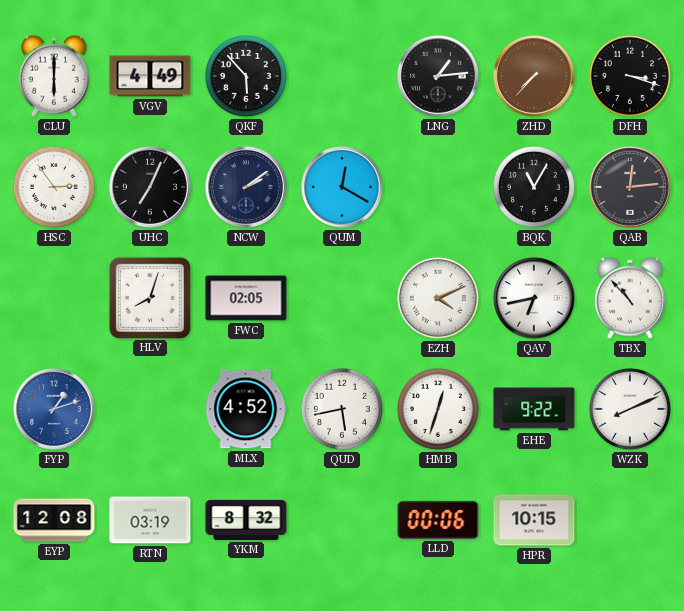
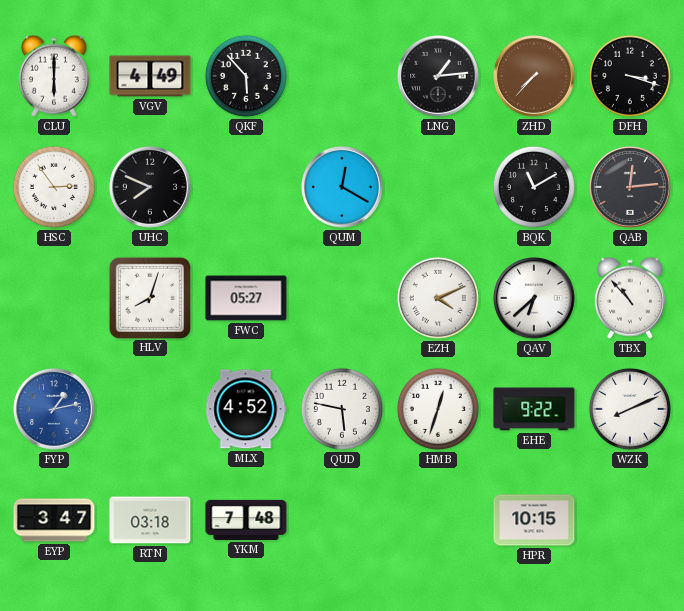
UHC: 7:04 -> 7:49 (151, 188)
NCW: 2:09 -> none (247, 188)
BQK: 11:05 -> 11:10 (534, 187)
FWC: 02:05 -> 05:27 (246, 298)
QAV: 6:43 -> 6:38 (535, 299)
FYP: 1:12 -> 1:13 (55, 410)
QUD: 5:43 -> 5:47 (342, 409)
EYP: 12:08 -> 3:47 (54, 520)
RTN: 03:19 -> 03:18 (150, 520)
YKM: 8:32 -> 7:48 (246, 520)
LLD: 00:06 -> none (438, 520)
